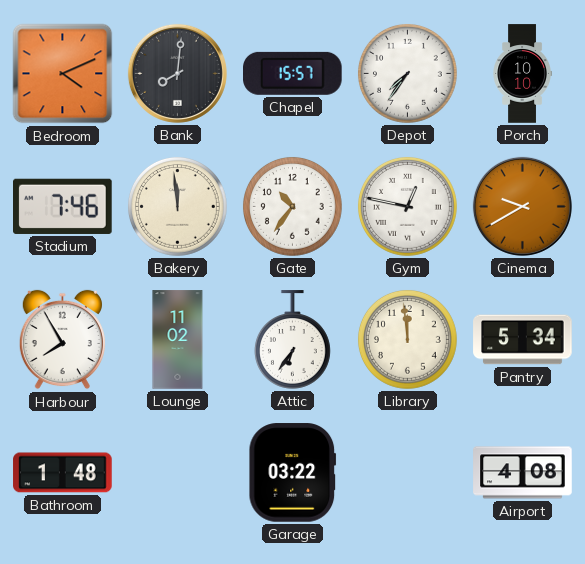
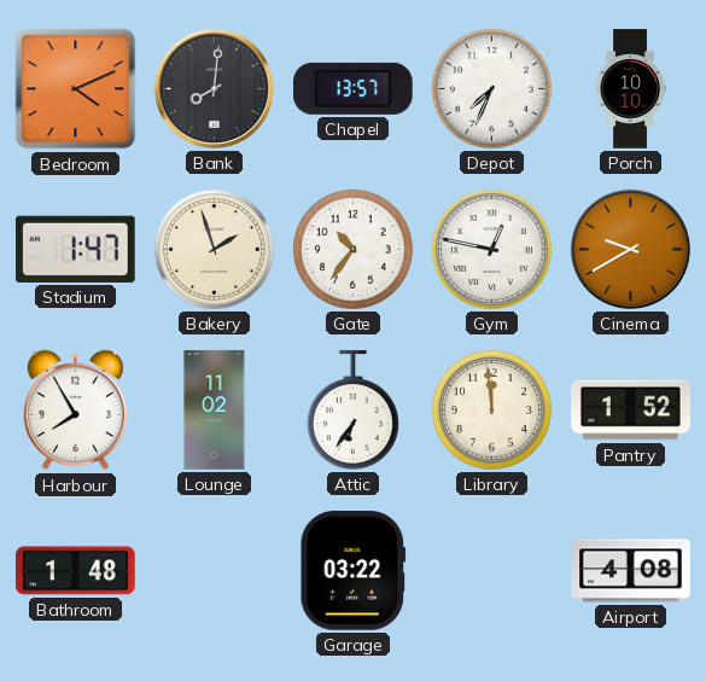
Chapel: 15:57 -> 13:57 (354, 88)
Depot: 7:36 -> 7:34 (492, 88)
Stadium: 7:46 -> 1:47 (76, 249)
Bakery: 11:59 -> 1:57 (215, 249)
Pantry: 5:34 -> 1:52 (631, 411)
